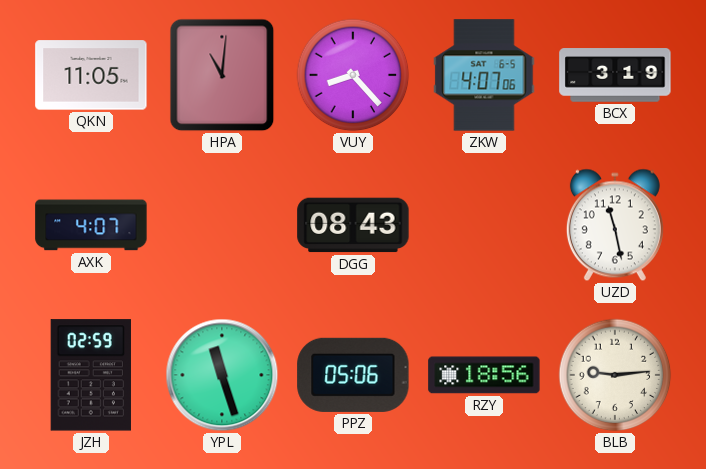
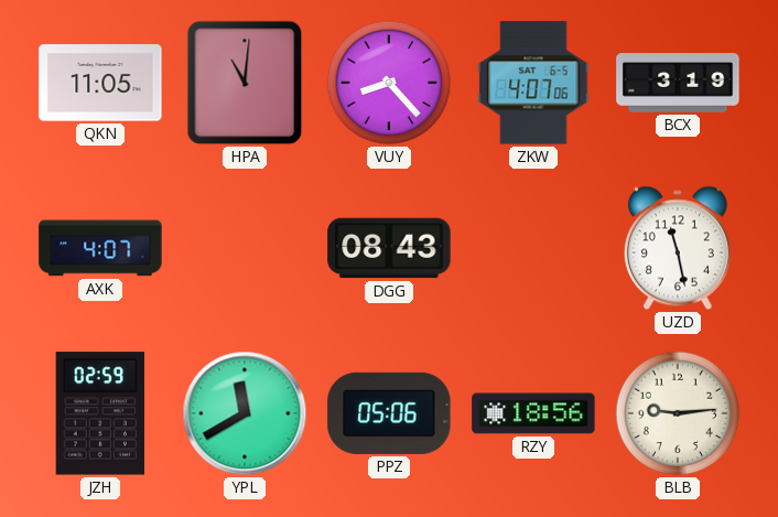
YPL: 11:27 -> 11:40 (245, 413)
